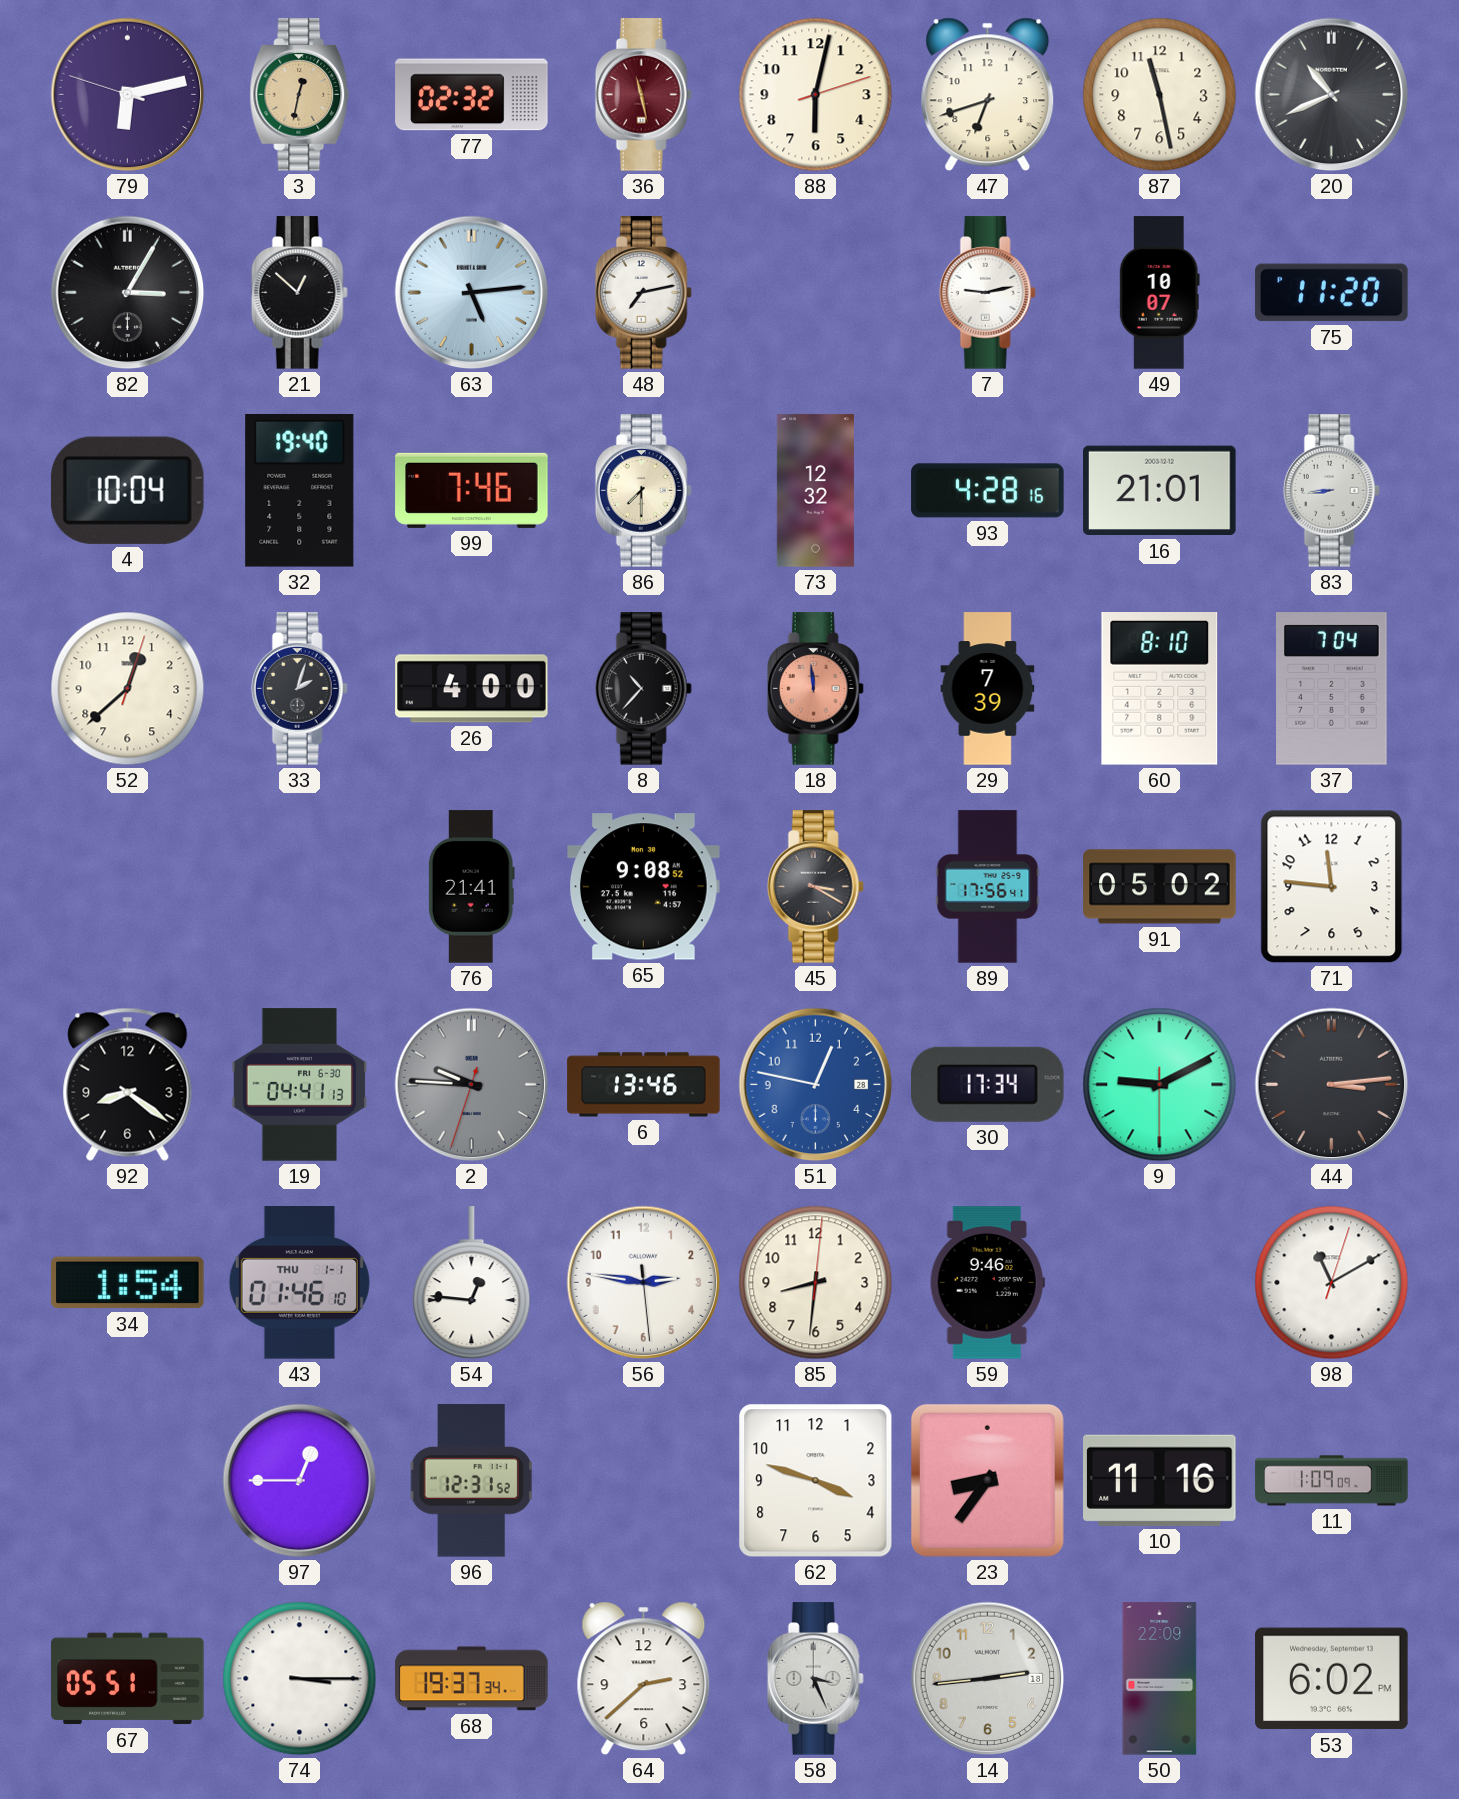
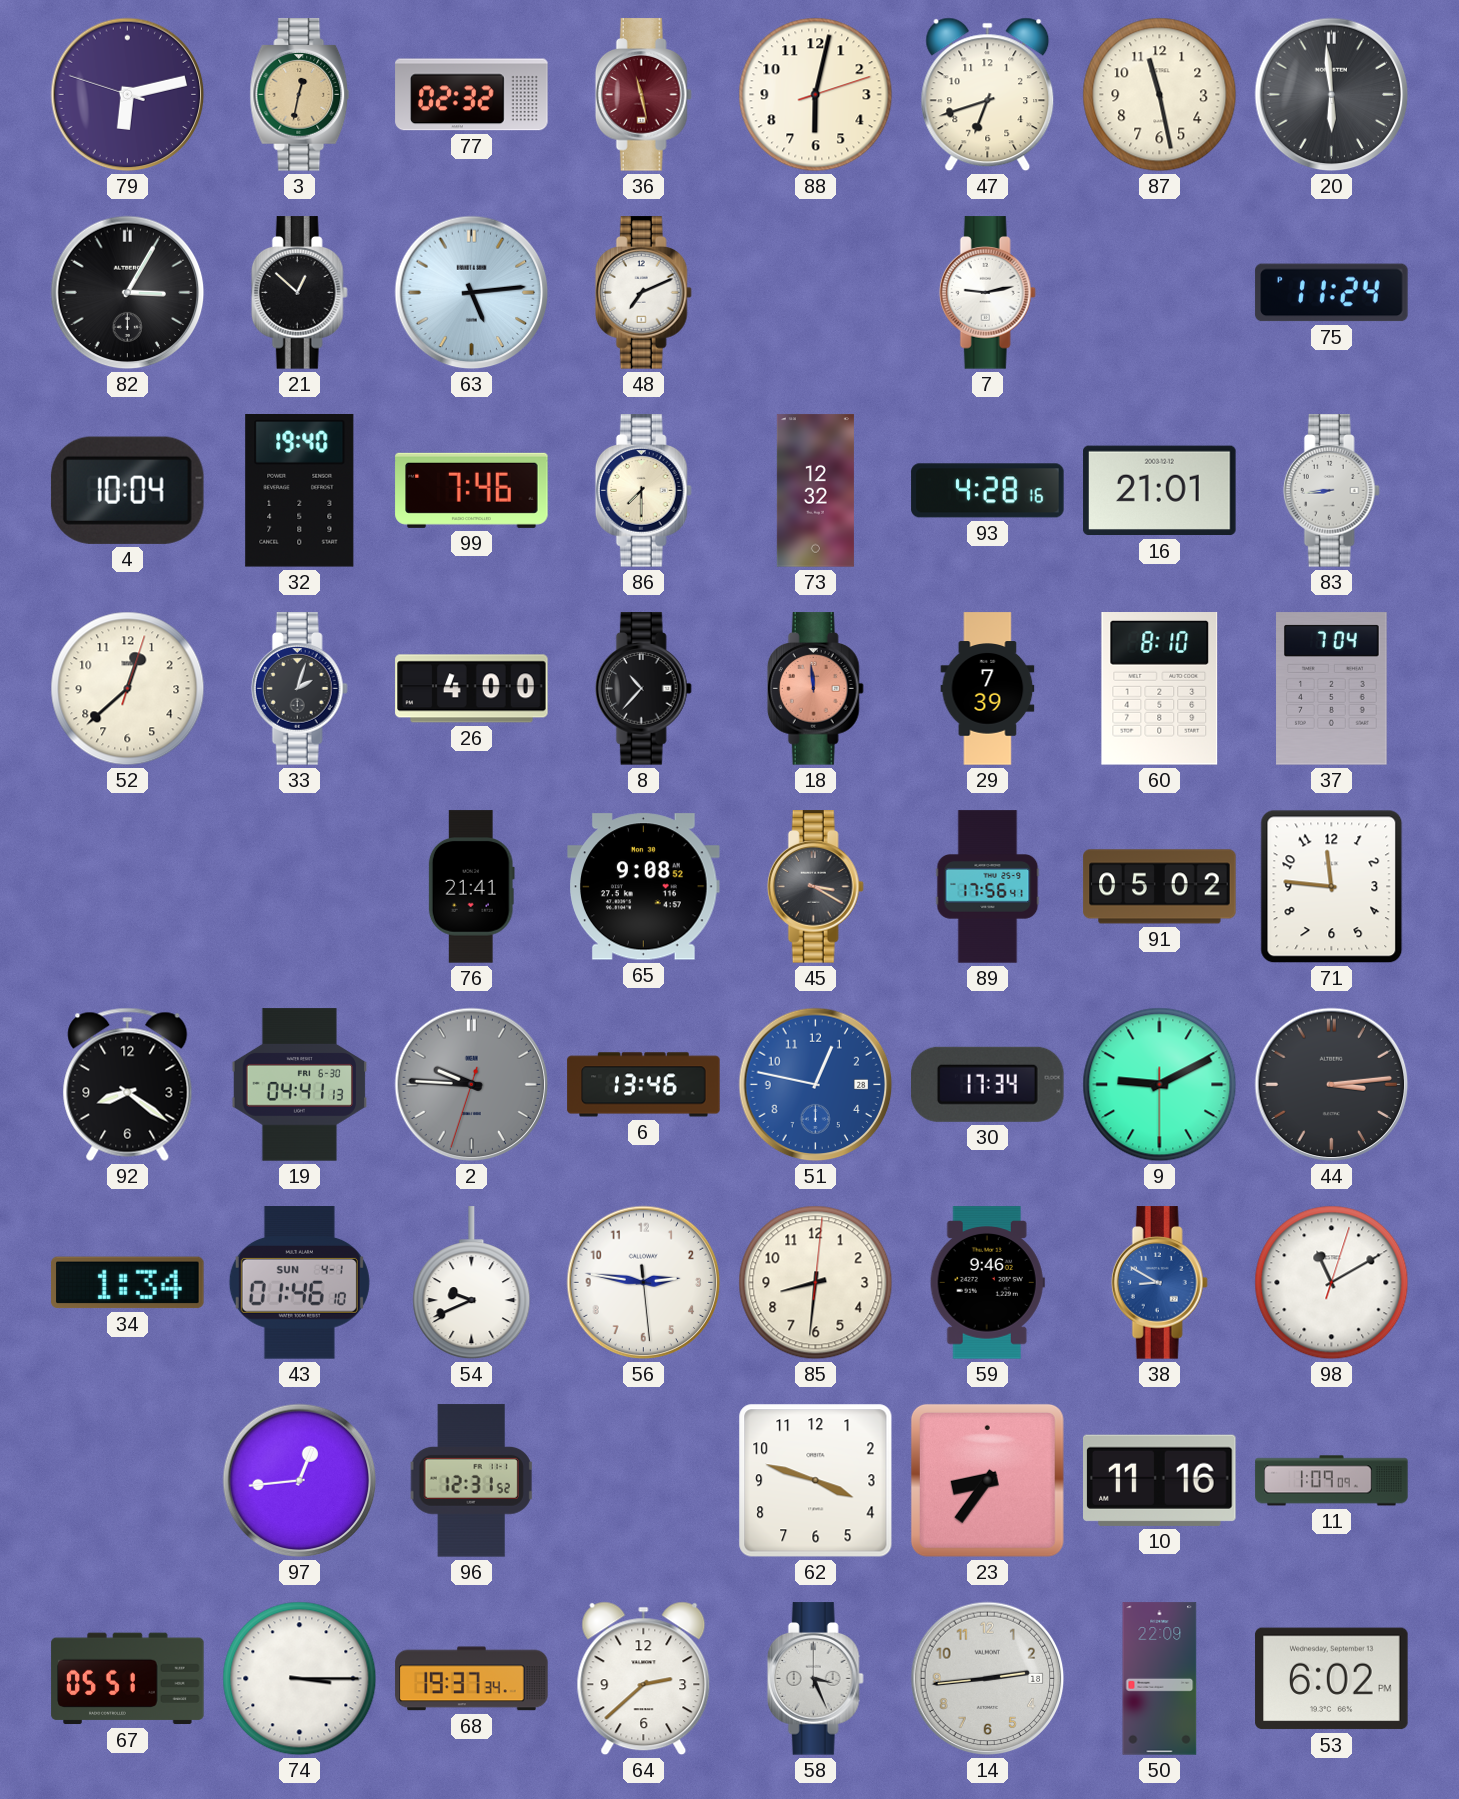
20: 10:41 -> 5:59 (1332, 95)
48: 7:13 -> 7:11 (643, 293)
49: 10:07 -> none (1159, 293)
75: 11:20 -> 11:24 (1332, 293)
34: 1:54 -> 1:34 (128, 1283)
43 date: THU 1-1 -> SUN 4-1 (299, 1283)
54: 12:46 -> 9:41 (472, 1283)
38: none -> 8:50 (1159, 1283)
97: 12:45 -> 12:44 (300, 1481)
